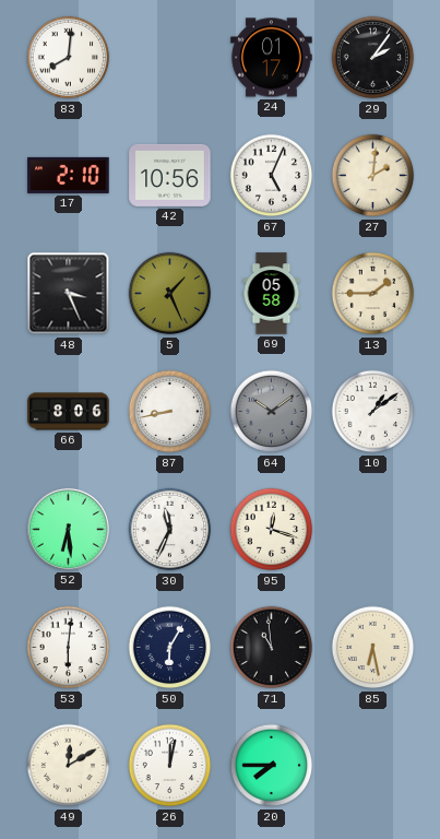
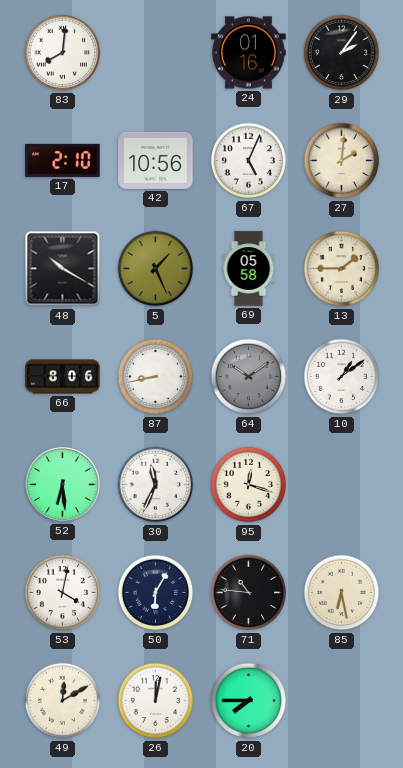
24: 01:17 -> 01:16 (249, 53)
48: 3:26 -> 10:20 (63, 269)
53: 6:01 -> 4:02 (63, 593)
71: 10:59 -> 10:46 (249, 593)
